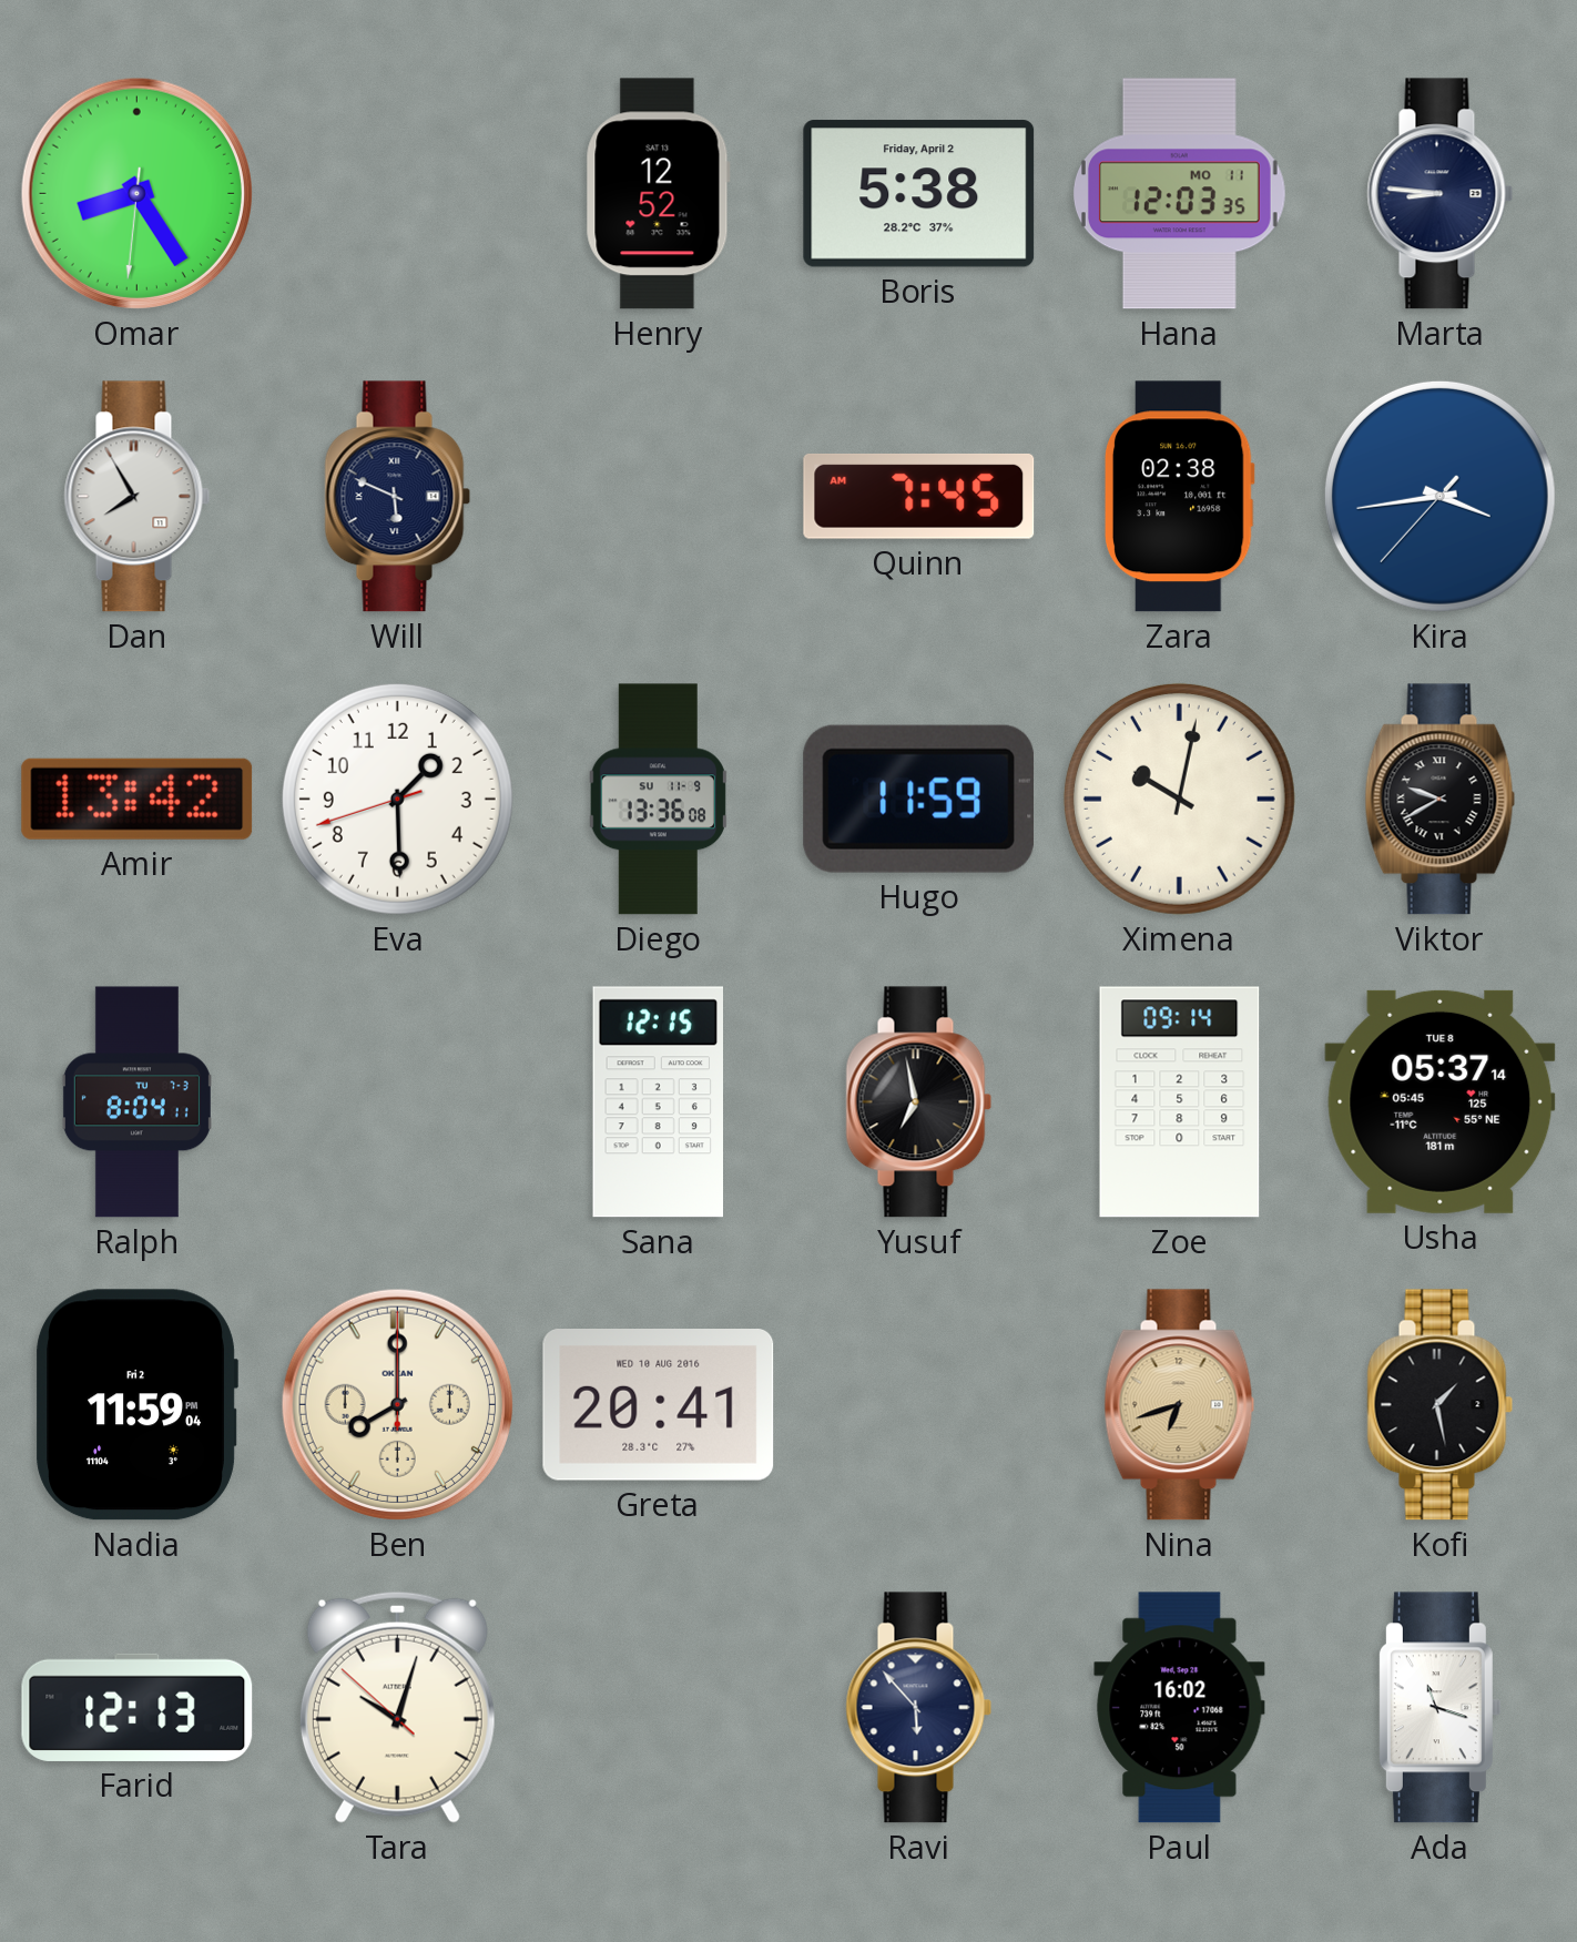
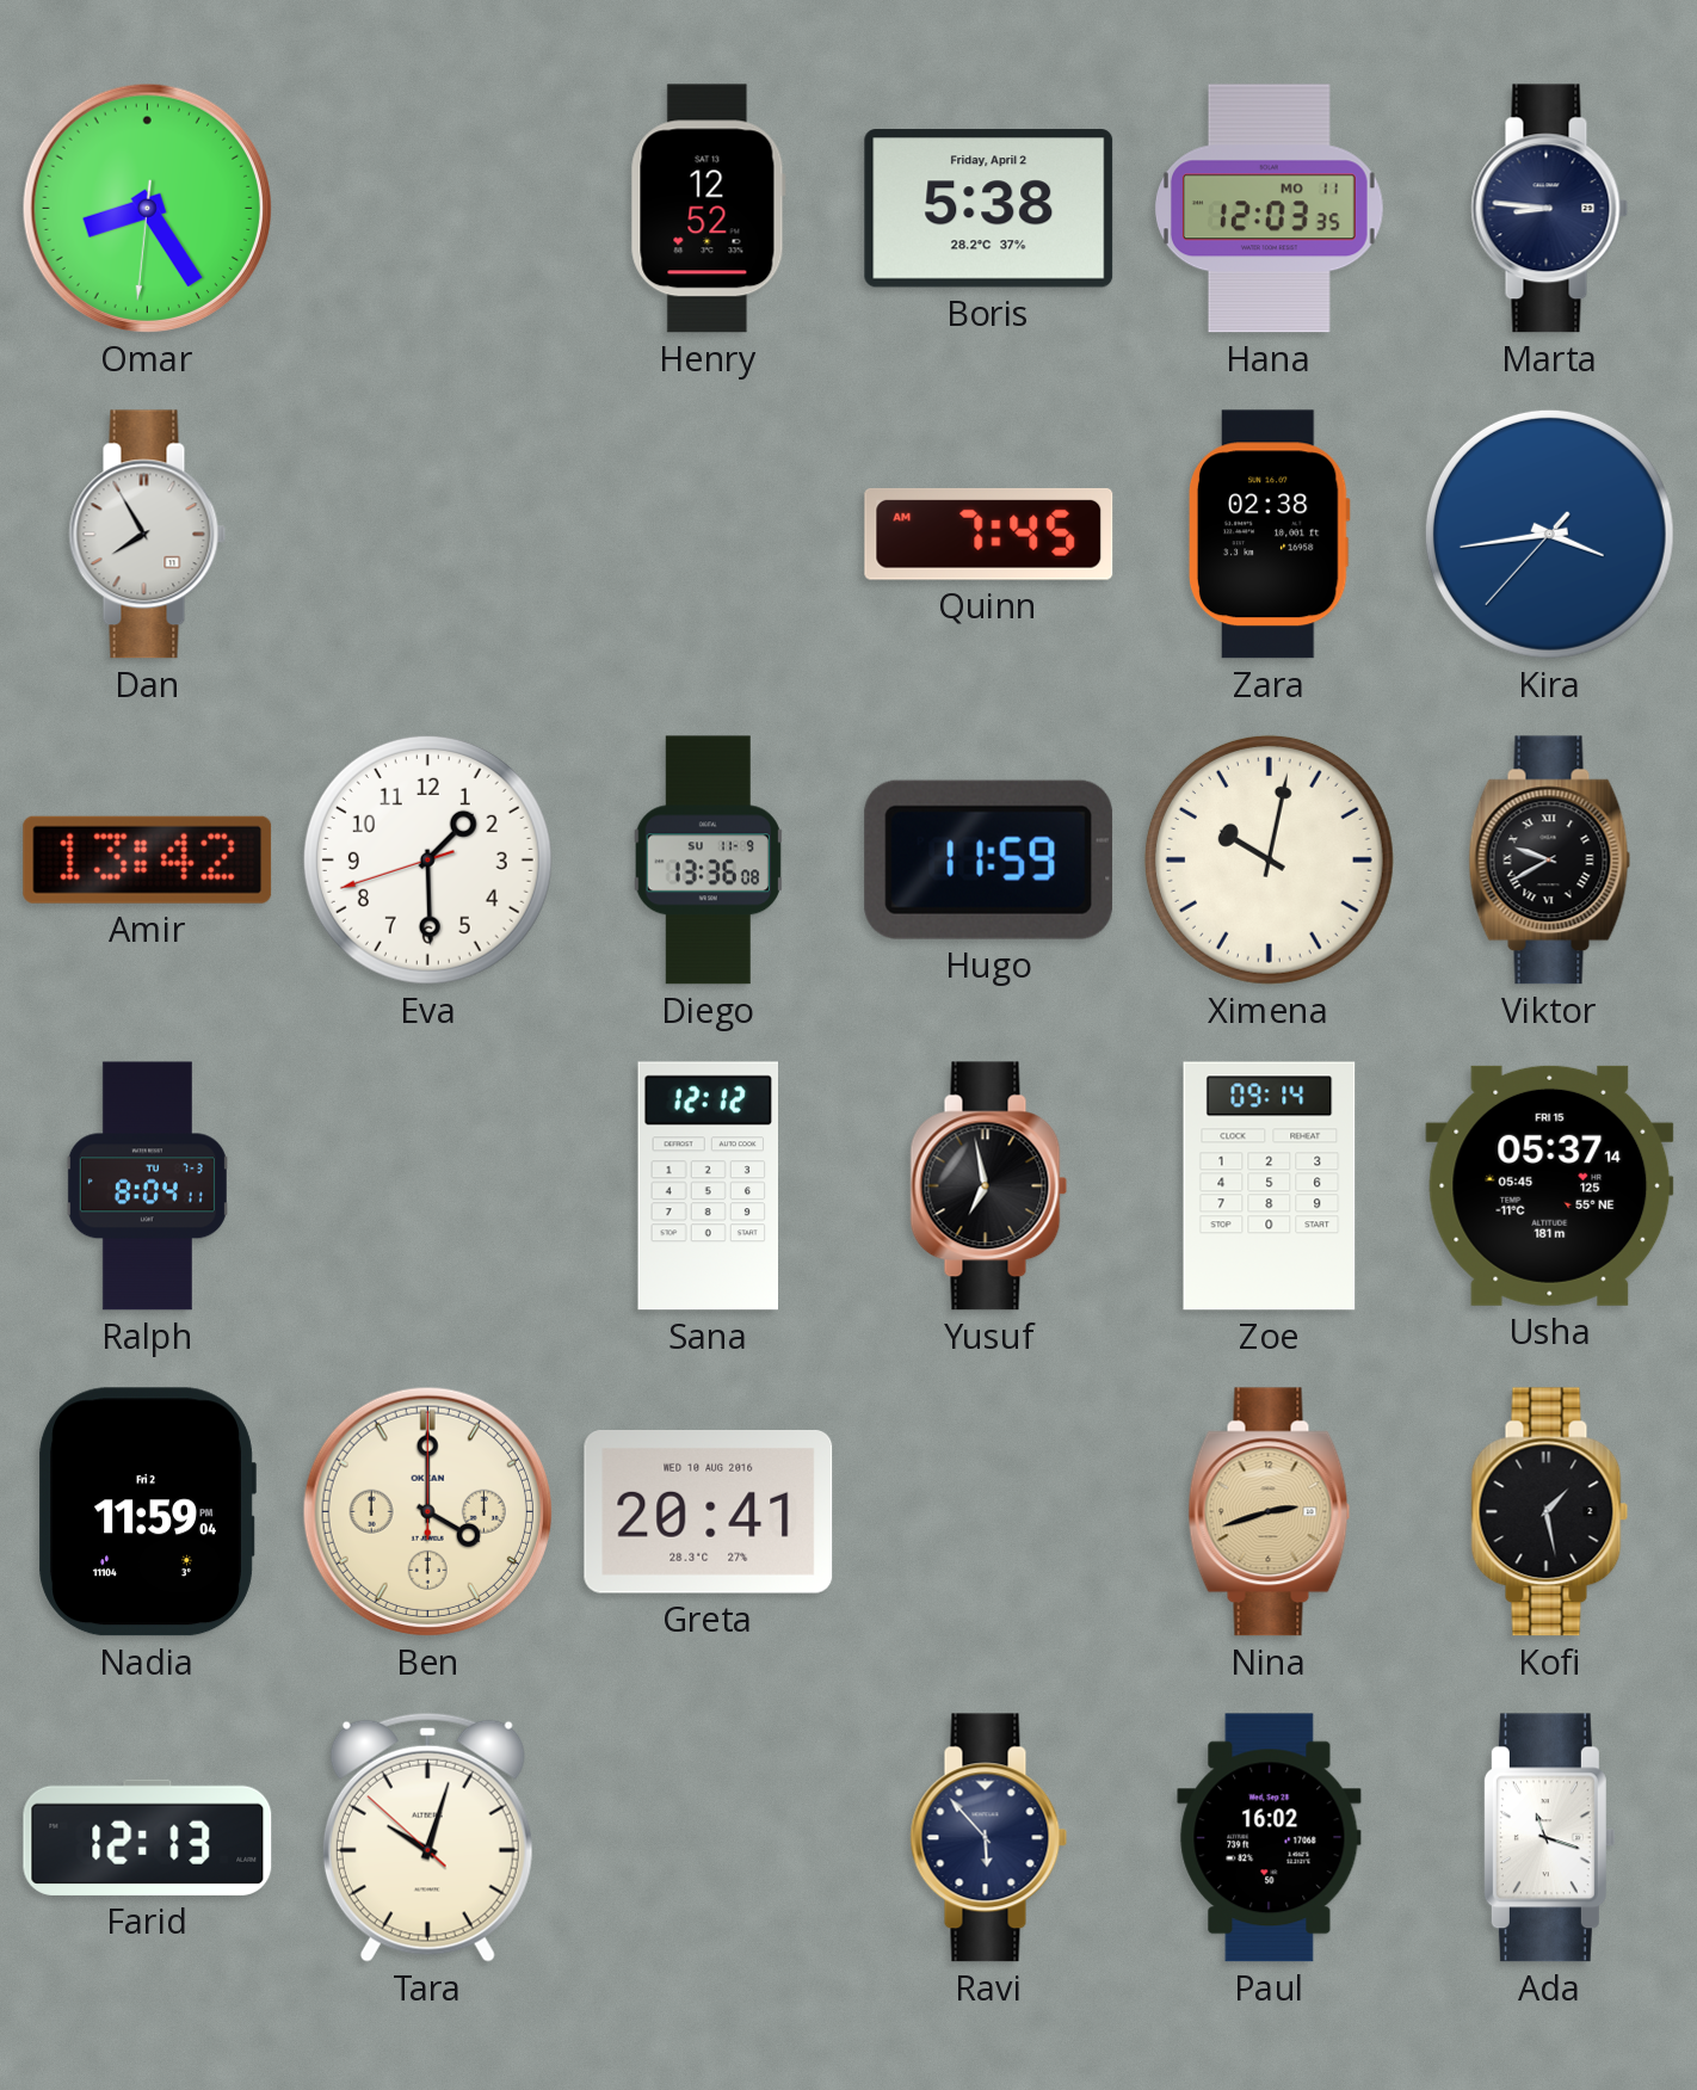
Will: 5:49 -> none (398, 497)
Sana: 12:15 -> 12:12 (708, 1186)
Usha date: TUE 8 -> FRI 15 (1550, 1185)
Ben: 8:00 -> 4:00 (427, 1511)
Nina: 6:42 -> 2:42 (1270, 1512)
